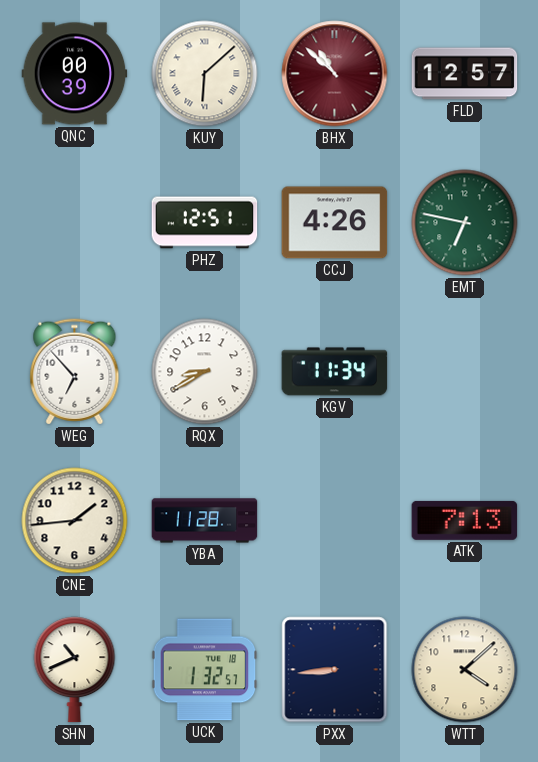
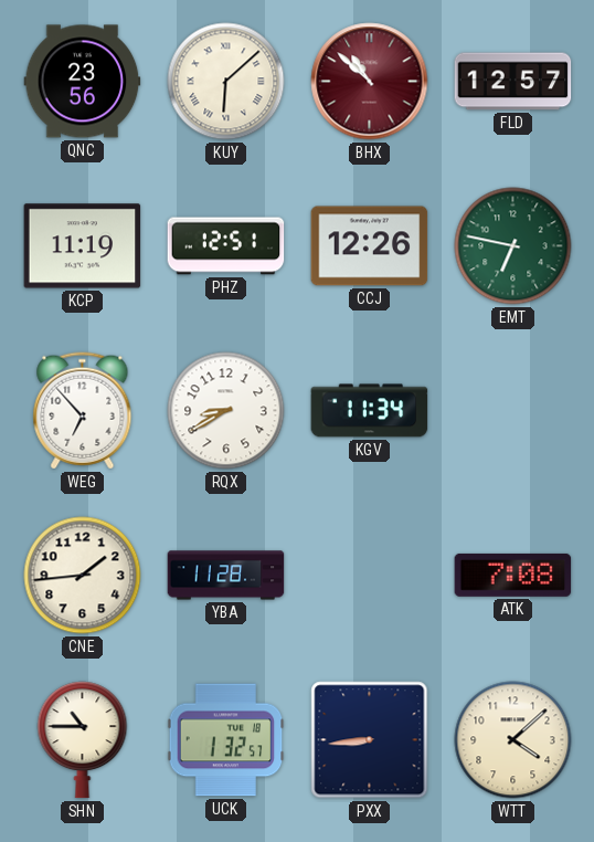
QNC: 00:39 -> 23:56 (83, 82)
KCP: none -> 11:19 (83, 246)
CCJ: 4:26 -> 12:26 (370, 246)
ATK: 7:13 -> 7:08 (513, 575)
SHN: 10:41 -> 10:45 (83, 740)
